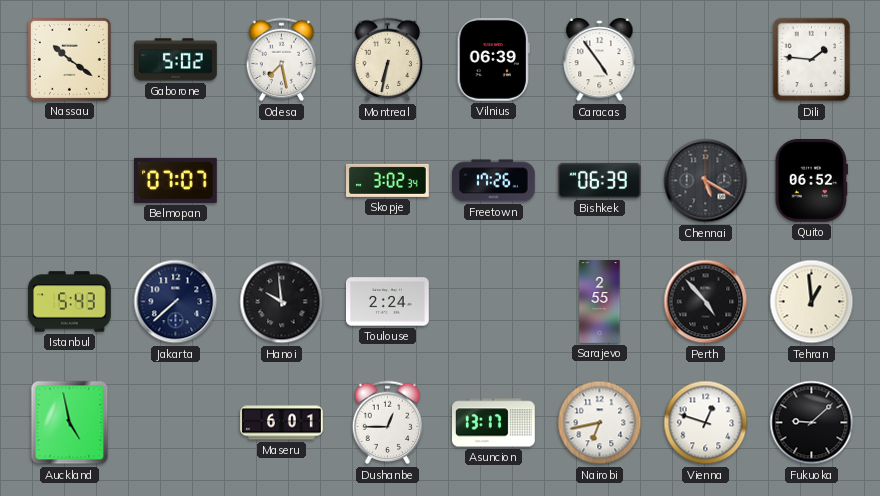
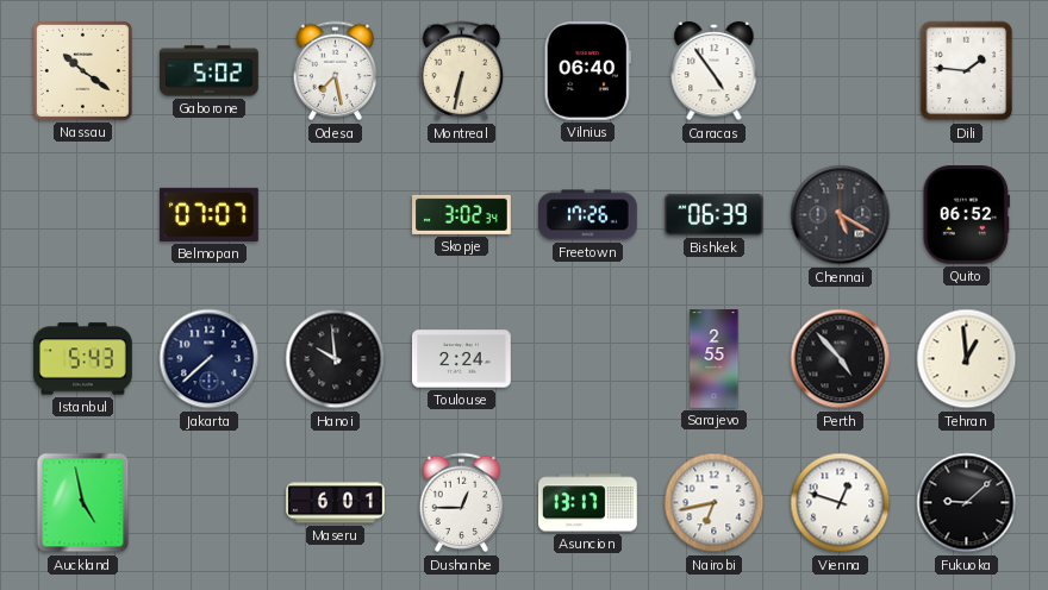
Vilnius: 06:39 -> 06:40 (587, 70)
